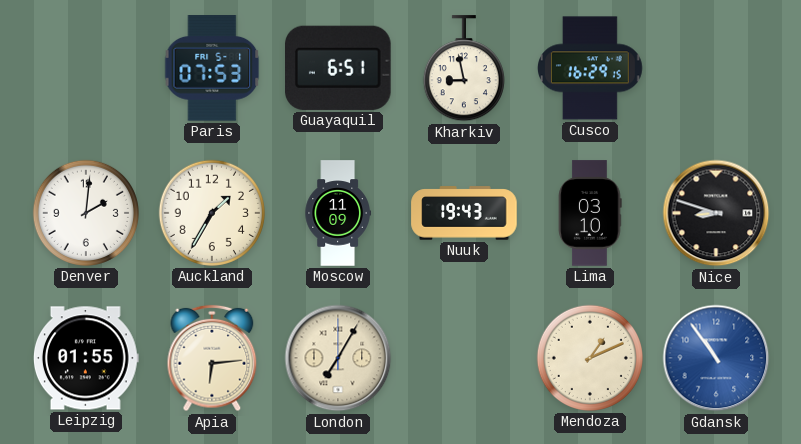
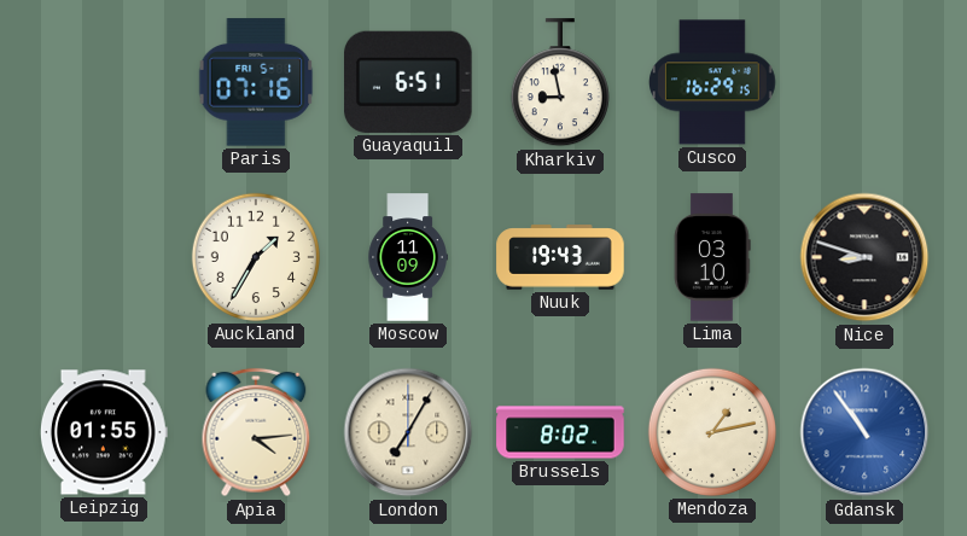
Paris: 07:53 -> 07:16 (256, 82)
Denver: 2:01 -> none (86, 213)
Apia: 6:14 -> 4:14 (256, 432)
Brussels: none -> 8:02 (560, 432)
Mendoza: 1:11 -> 1:13 (712, 432)
